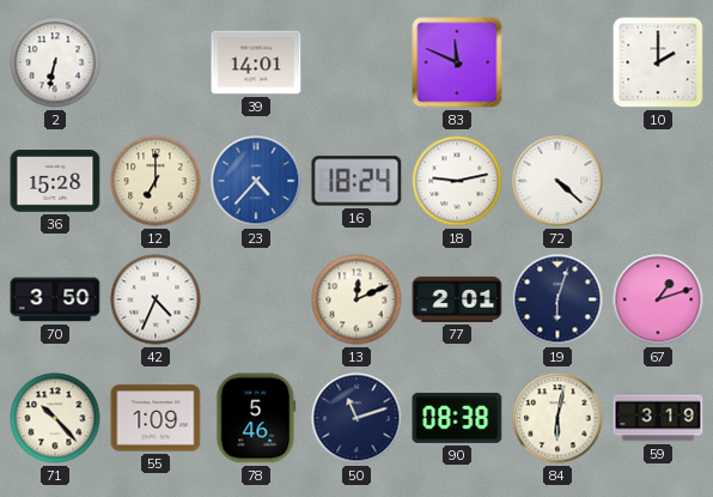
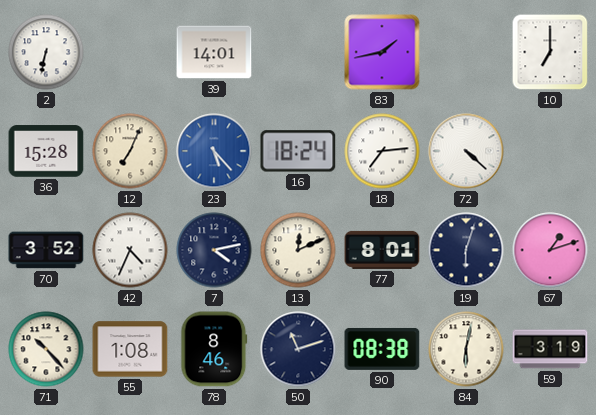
83: 11:49 -> 1:43 (382, 52)
10: 2:00 -> 7:00 (550, 52)
12: 7:00 -> 7:04 (130, 151)
23: 4:37 -> 5:23 (214, 151)
18: 9:13 -> 7:14 (382, 151)
70: 3:50 -> 3:52 (46, 250)
7: none -> 4:13 (214, 250)
77: 2:01 -> 8:01 (382, 250)
55: 1:09 -> 1:08 (130, 349)
78: 5:46 -> 8:46 (214, 349)
